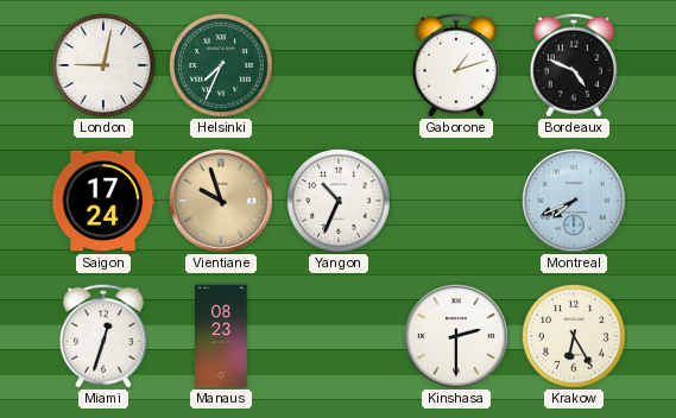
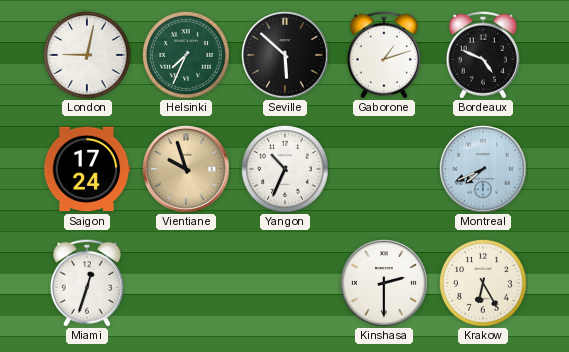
Seville: none -> 5:52 (285, 55)
Manaus: 08:23 -> none (221, 336)
